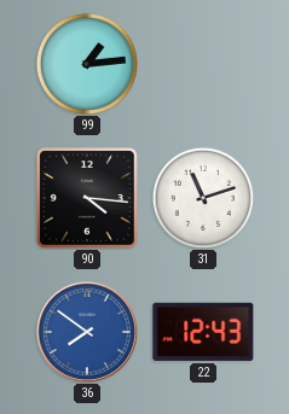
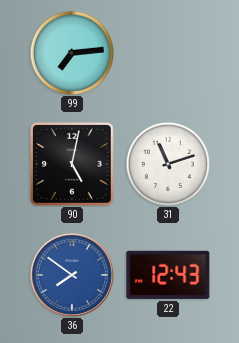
99: 1:14 -> 7:14 (71, 52)
90: 4:16 -> 5:02 (72, 164)
